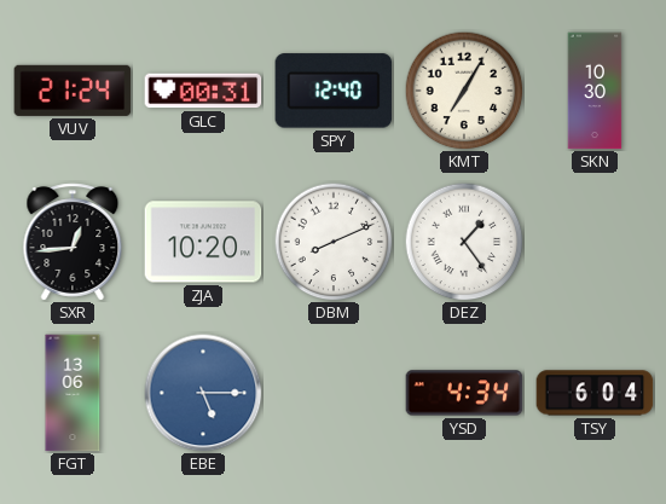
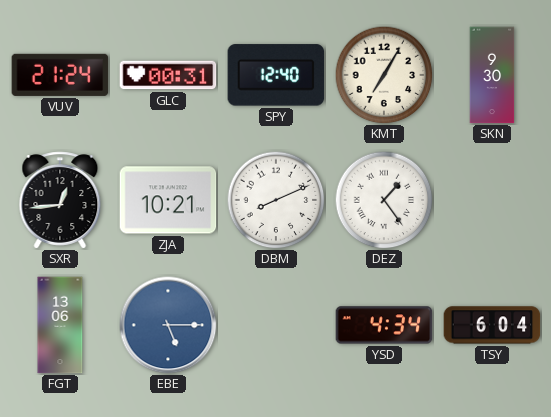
SKN: 10:30 -> 9:30 (492, 75)
ZJA: 10:20 -> 10:21 (168, 200)
